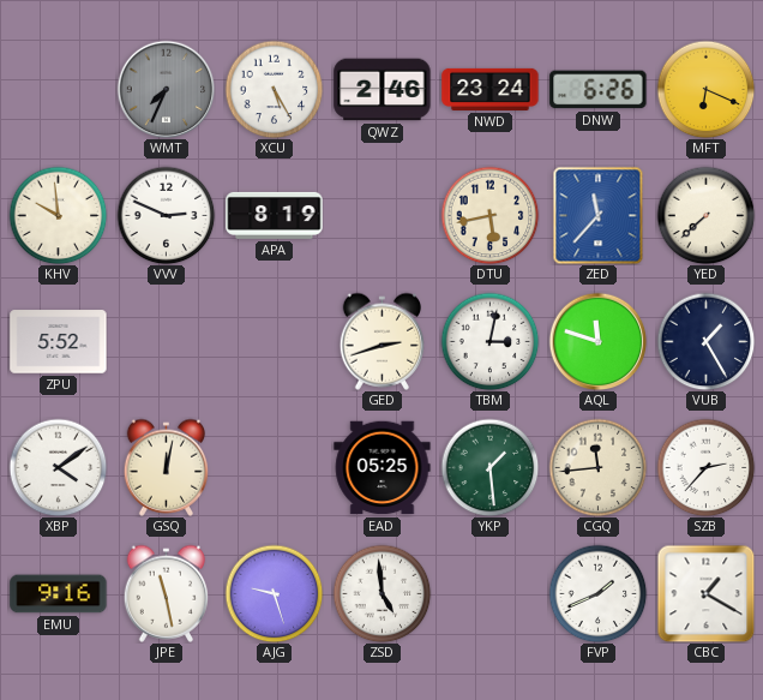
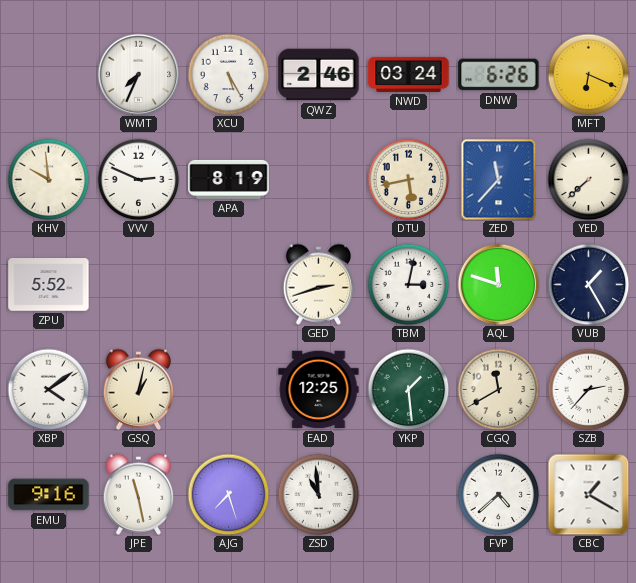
WMT dial: grey -> white (138, 74)
NWD: 23:24 -> 03:24 (409, 74)
GSQ: 12:02 -> 1:02 (139, 389)
EAD: 05:25 -> 12:25 (319, 390)
CGQ: 11:44 -> 11:40 (498, 389)
AJG: 9:27 -> 7:27 (228, 494)
ZSD: 4:59 -> 10:59 (318, 494)
FVP: 1:41 -> 4:38 (498, 494)
